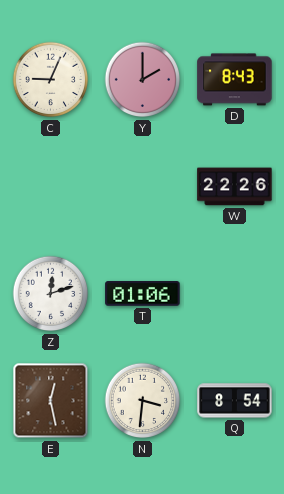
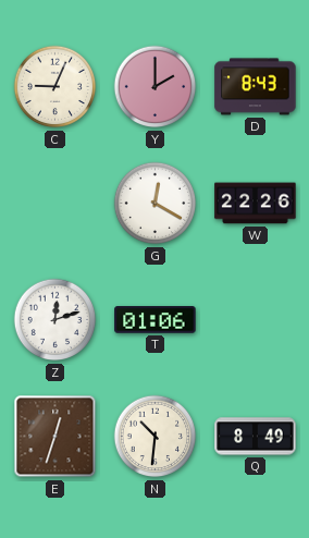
G: none -> 12:20 (156, 204)
E: 12:28 -> 12:33 (55, 437)
N: 3:31 -> 10:31 (156, 437)
Q: 8:54 -> 8:49 (256, 437)
